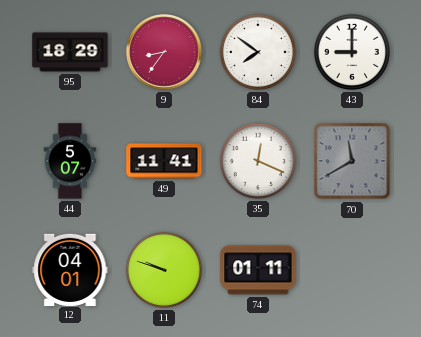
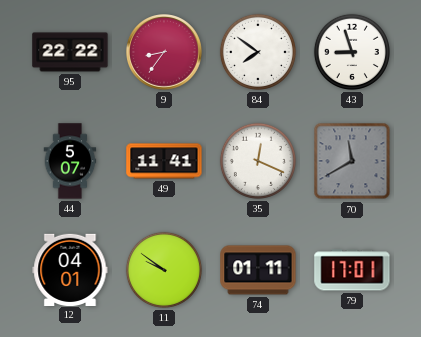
95: 18:29 -> 22:22 (70, 52)
43: 9:00 -> 8:57 (352, 52)
11: 9:48 -> 9:51 (164, 270)
79: none -> 17:01 (352, 270)
